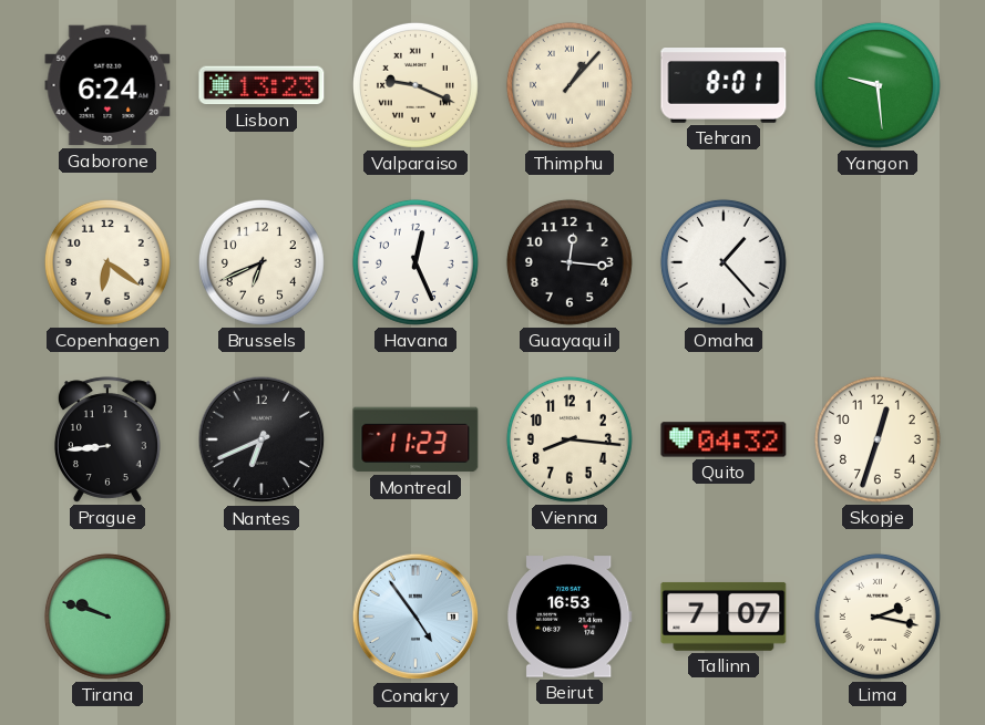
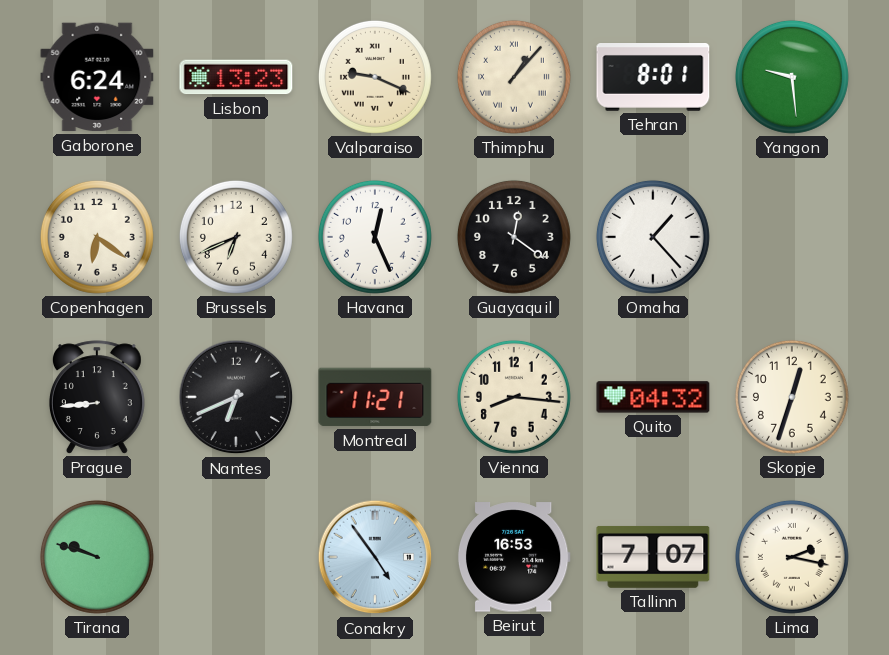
Guayaquil: 12:16 -> 12:21 (514, 237)
Montreal: 11:23 -> 11:21 (375, 397)
